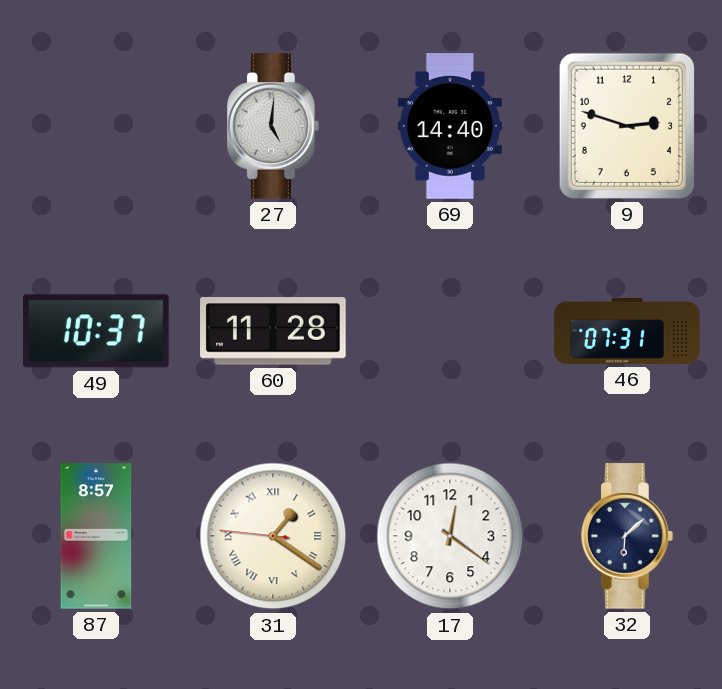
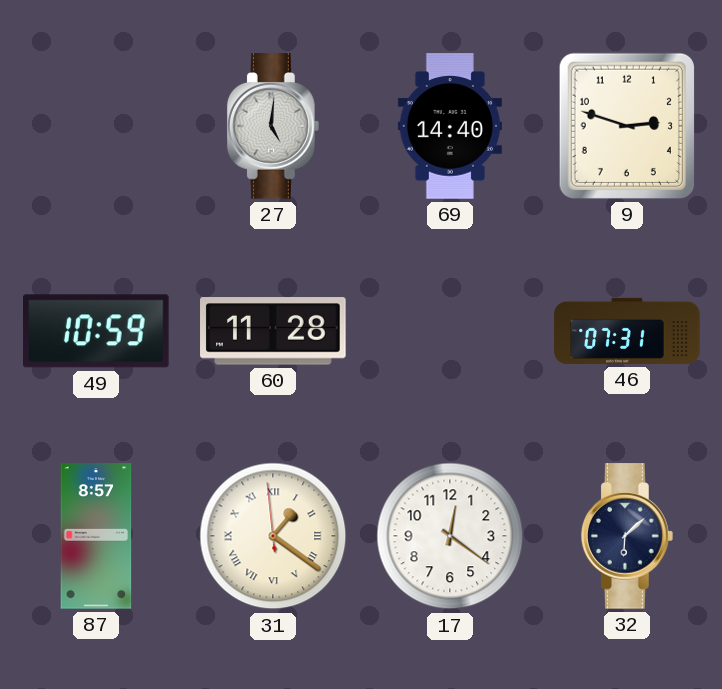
49: 10:37 -> 10:59 (97, 331)
31: 1:20:46 -> 1:20:59 (273, 536)
